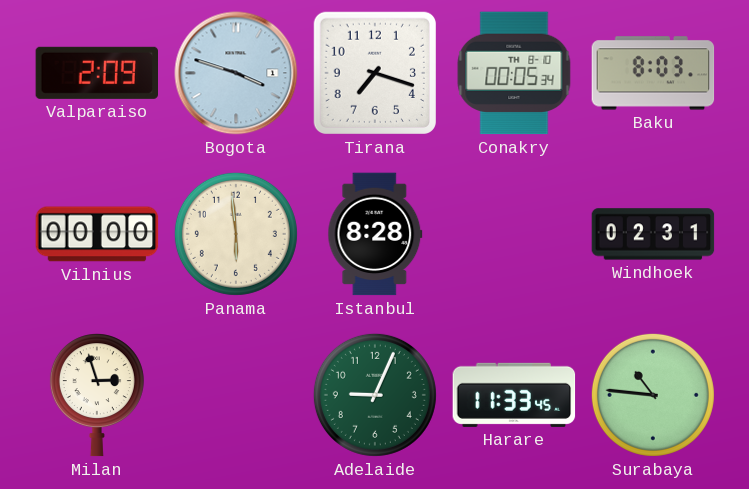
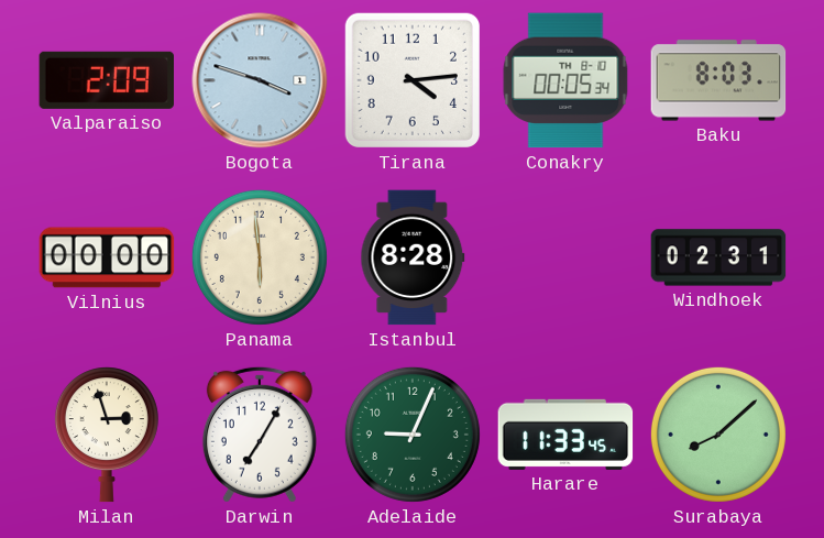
Tirana: 7:18 -> 4:14 (413, 80)
Darwin: none -> 7:05 (260, 435)
Surabaya: 10:46 -> 8:08 (718, 435)
